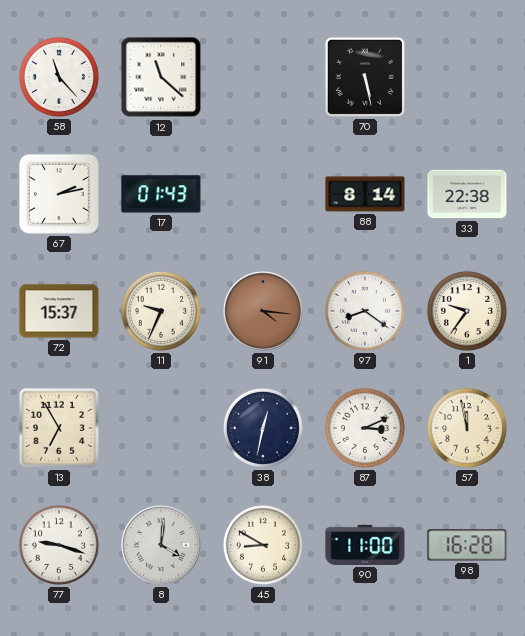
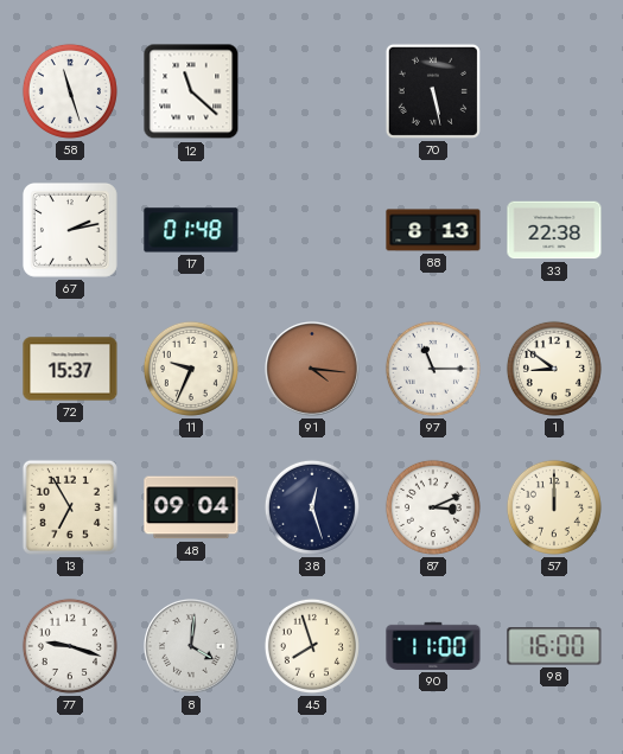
58: 11:23 -> 11:27 (70, 91)
17: 01:43 -> 01:48 (191, 230)
88: 8:14 -> 8:13 (433, 230)
97: 8:21 -> 11:15 (433, 369)
1: 9:36 -> 8:51 (554, 369)
48: none -> 09:04 (191, 507)
38: 12:32 -> 12:27 (312, 507)
57: 11:58 -> 12:00 (554, 507)
45: 8:50 -> 7:57 (312, 646)
98: 16:28 -> 16:00 (554, 646)
